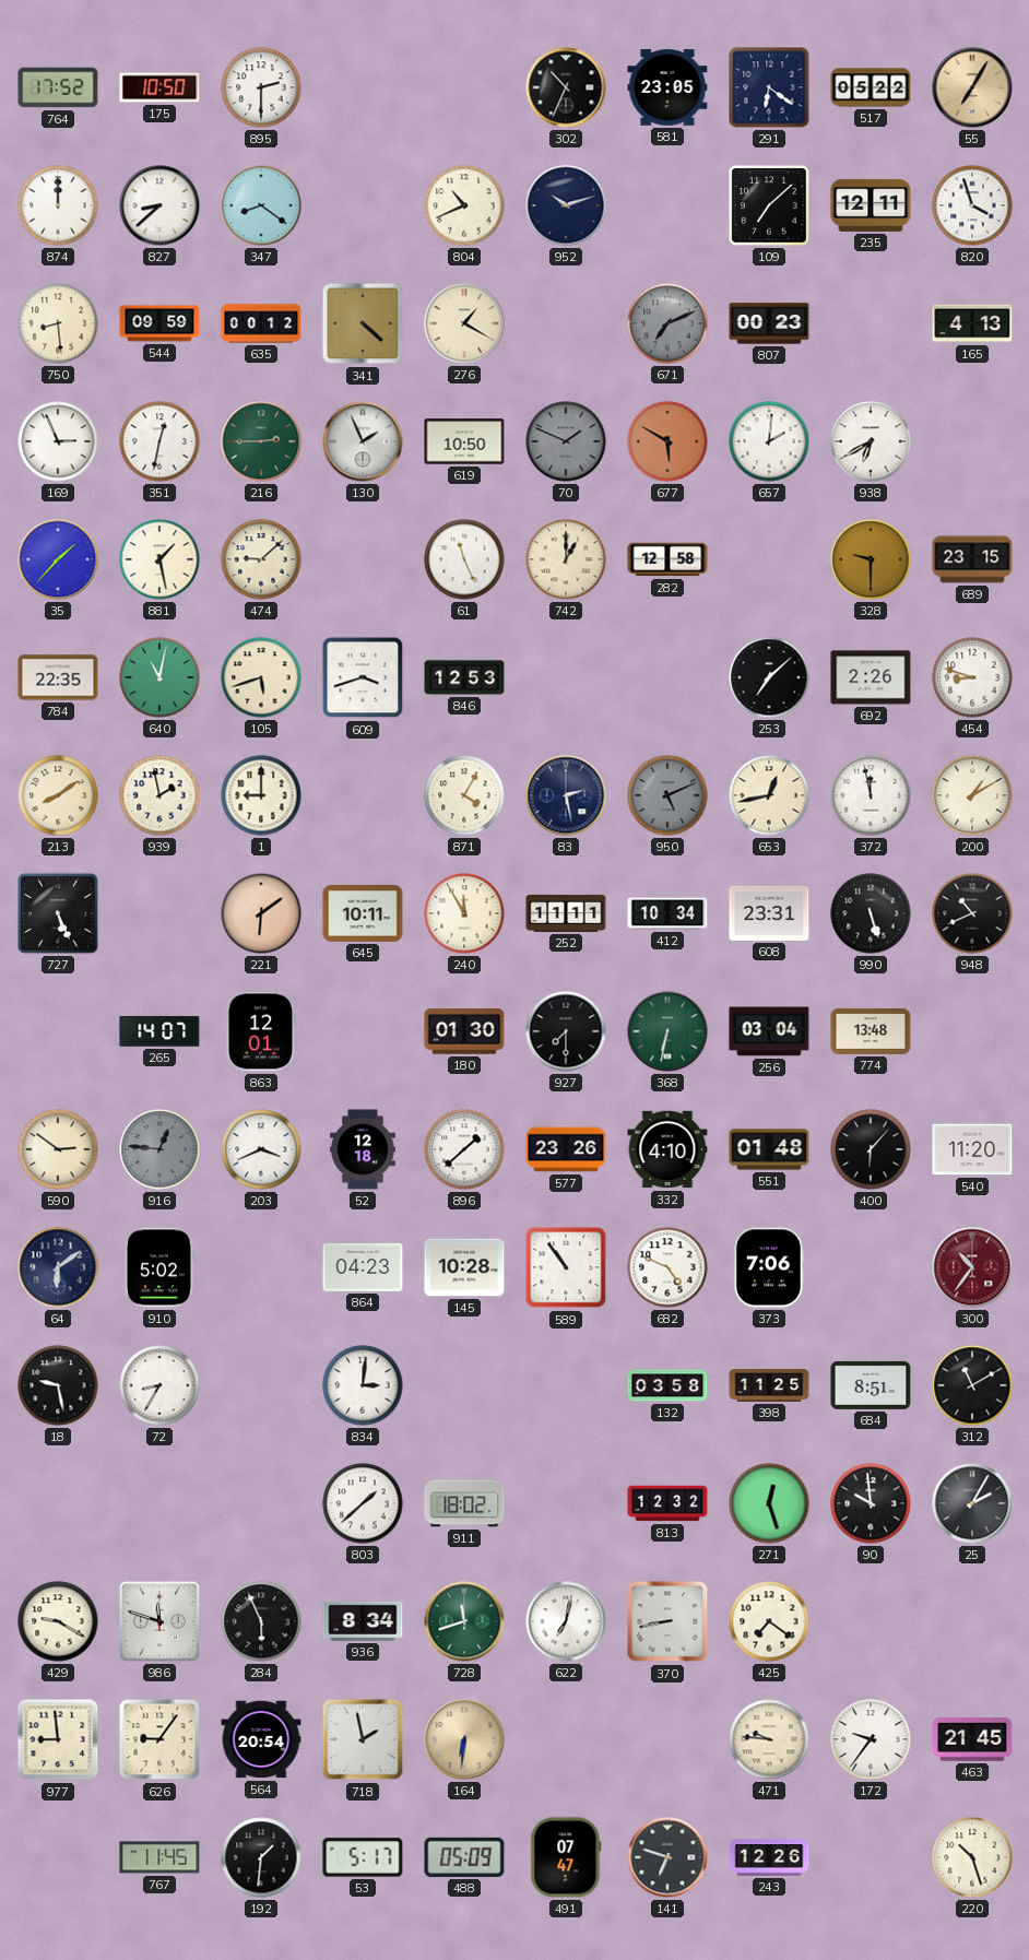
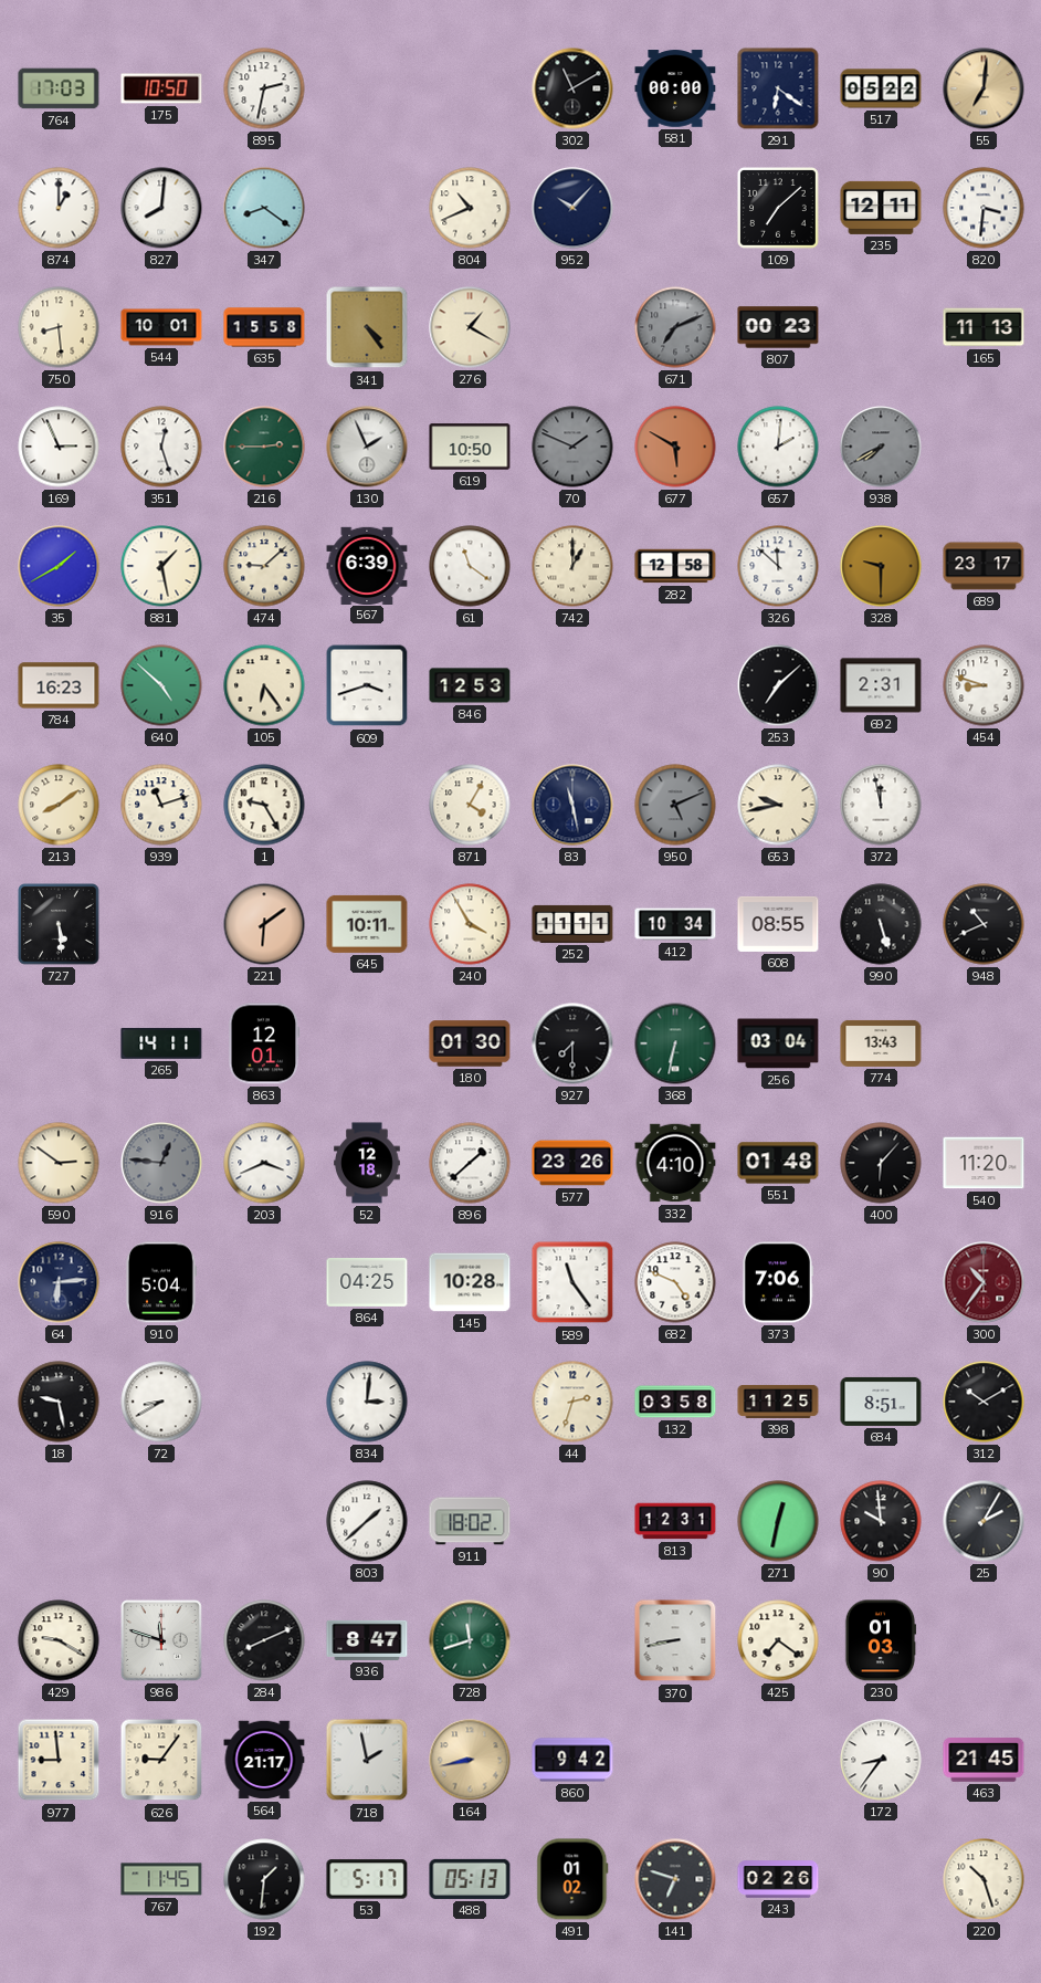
764: 17:52 -> 17:03 (59, 88)
895: 2:30 -> 2:32 (264, 88)
302: 10:34 -> 11:10 (572, 88)
581: 23:05 -> 00:00 (675, 88)
55: 7:05 -> 7:01 (984, 88)
874: 12:00 -> 1:00 (59, 208)
827: 8:38 -> 8:01 (161, 208)
952: 10:12 -> 10:07 (572, 208)
820: 3:57 -> 3:31 (984, 208)
544: 09:59 -> 10:01 (161, 327)
635: 00:12 -> 15:58 (264, 327)
341: 4:22 -> 4:24 (367, 327)
165: 4:13 -> 11:13 (984, 327)
351: 12:32 -> 12:27 (161, 447)
938: 6:40 -> 7:40 (881, 447)
938 dial: white -> grey (881, 447)
35: 1:37 -> 1:40 (59, 566)
567: none -> 6:39 (367, 565)
61: 11:26 -> 11:21 (470, 566)
326: none -> 11:52 (778, 566)
689: 23:15 -> 23:17 (984, 566)
784: 22:35 -> 16:23 (59, 685)
640: 11:02 -> 4:52 (161, 685)
105: 5:42 -> 6:24 (264, 685)
692: 2:26 -> 2:31 (881, 685)
939: 1:58 -> 11:12 (161, 805)
1: 9:00 -> 9:25 (264, 805)
83: 2:28 -> 11:28 (572, 805)
653: 12:43 -> 9:43 (778, 805)
200: 1:10 -> none (972, 795)
727: 5:26 -> 5:29 (60, 925)
240: 11:55 -> 3:55 (470, 924)
608: 23:31 -> 08:55 (778, 924)
265: 14:07 -> 14:11 (161, 1043)
774: 13:48 -> 13:43 (881, 1043)
64: 6:09 -> 6:14 (59, 1282)
910: 5:02 -> 5:04 (160, 1282)
864: 04:23 -> 04:25 (367, 1282)
589: 10:54 -> 11:24 (572, 1282)
72: 8:35 -> 8:40 (161, 1402)
44: none -> 2:33 (572, 1402)
312: 11:10 -> 10:10 (984, 1402)
813: 12:32 -> 12:31 (675, 1521)
271: 12:27 -> 12:32 (778, 1521)
284: 5:56 -> 8:11 (264, 1640)
936: 8:34 -> 8:47 (367, 1640)
622: 7:02 -> none (566, 1621)
230: none -> 01:03 (881, 1640)
564: 20:54 -> 21:17 (264, 1760)
164: 6:31 -> 8:43 (470, 1760)
860: none -> 9:42 (572, 1760)
471: 9:46 -> none (769, 1739)
172: 9:36 -> 8:36 (881, 1760)
488: 05:09 -> 05:13 (470, 1879)
491: 07:47 -> 01:02 (572, 1879)
243: 12:26 -> 02:26 (778, 1879)
